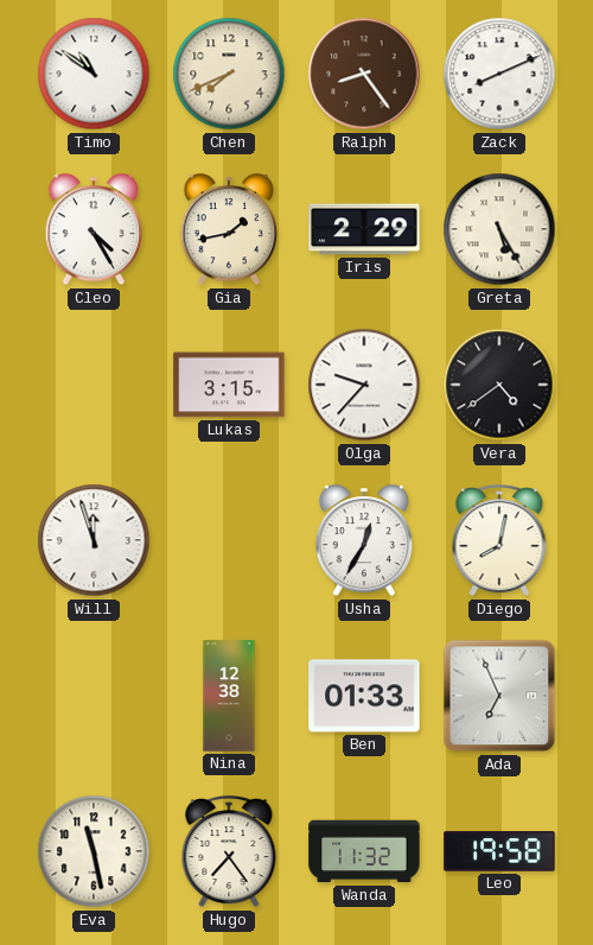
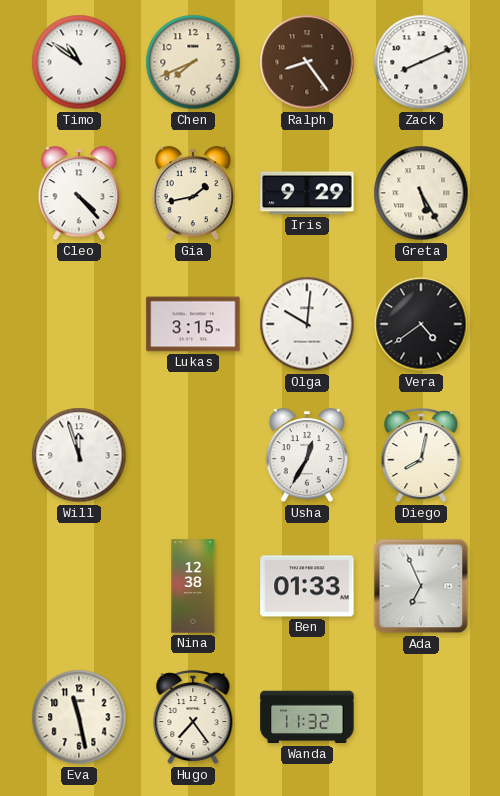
Cleo: 4:25 -> 4:23 (79, 194)
Iris: 2:29 -> 9:29 (307, 193)
Olga: 9:37 -> 10:01 (307, 324)
Leo: 19:58 -> none (499, 851)
